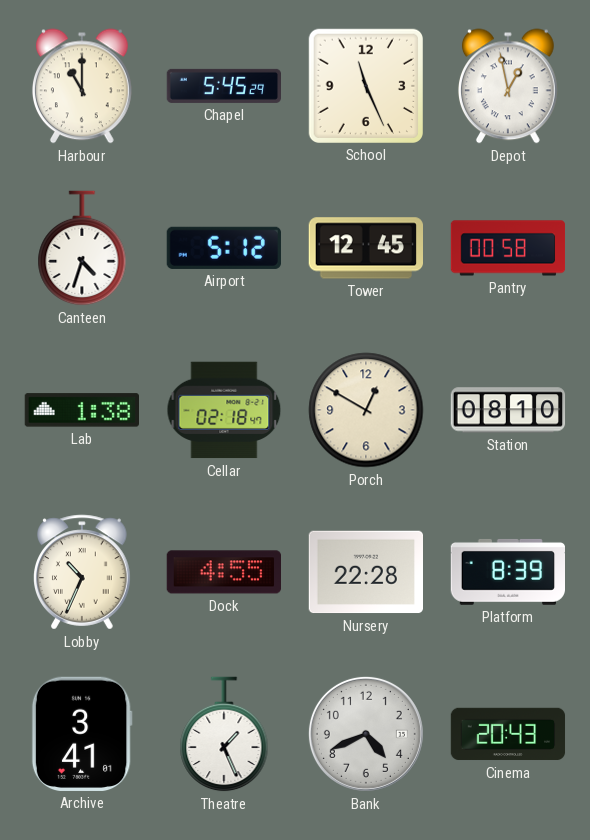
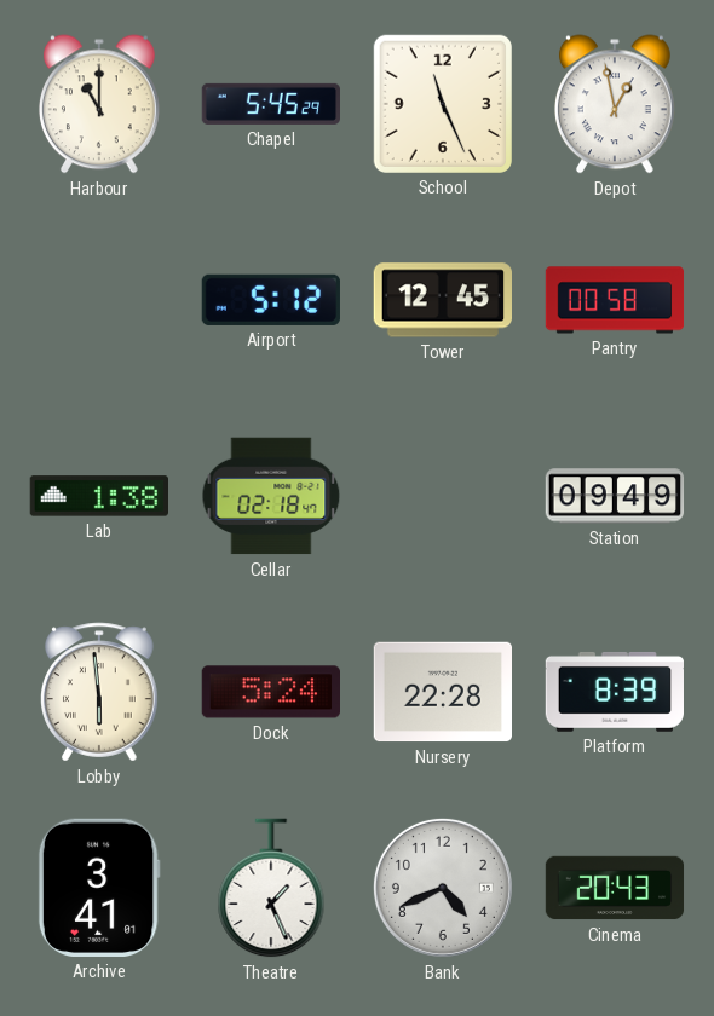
Canteen: 4:33 -> none (82, 248)
Porch: 12:50 -> none (366, 410)
Station: 08:10 -> 09:49 (615, 496)
Lobby: 10:34 -> 5:59 (99, 692)
Dock: 4:55 -> 5:24 (270, 692)
